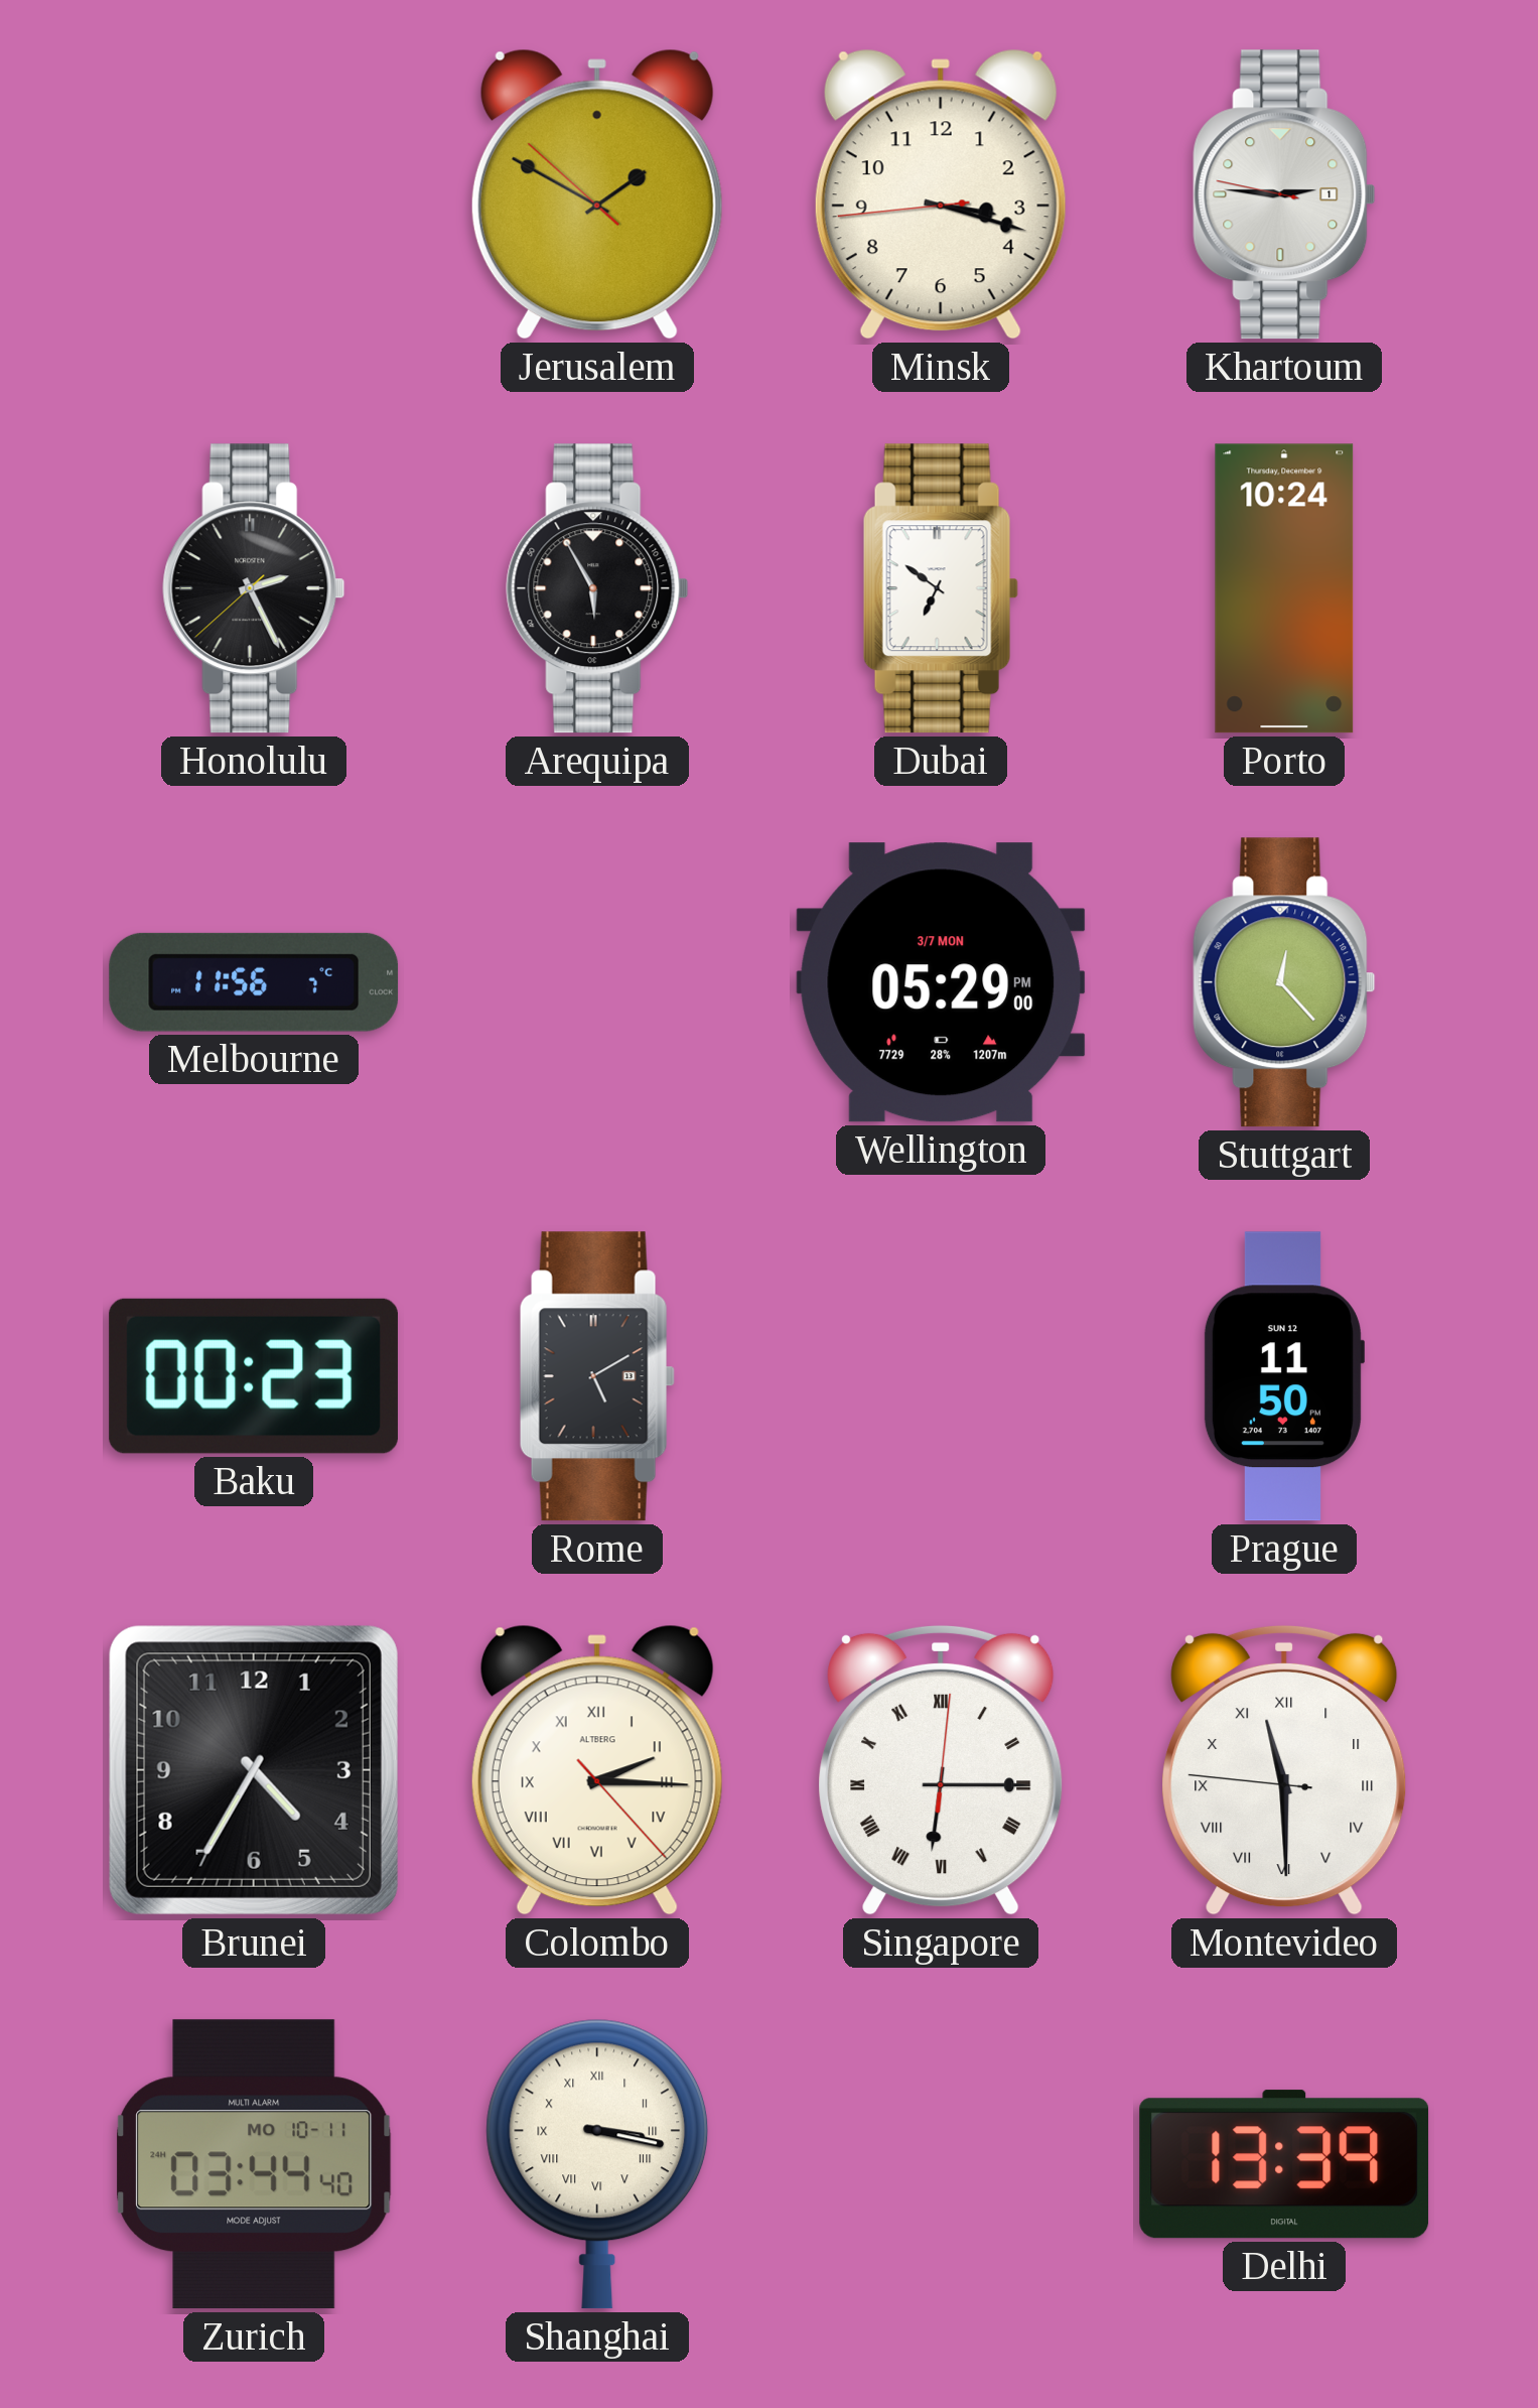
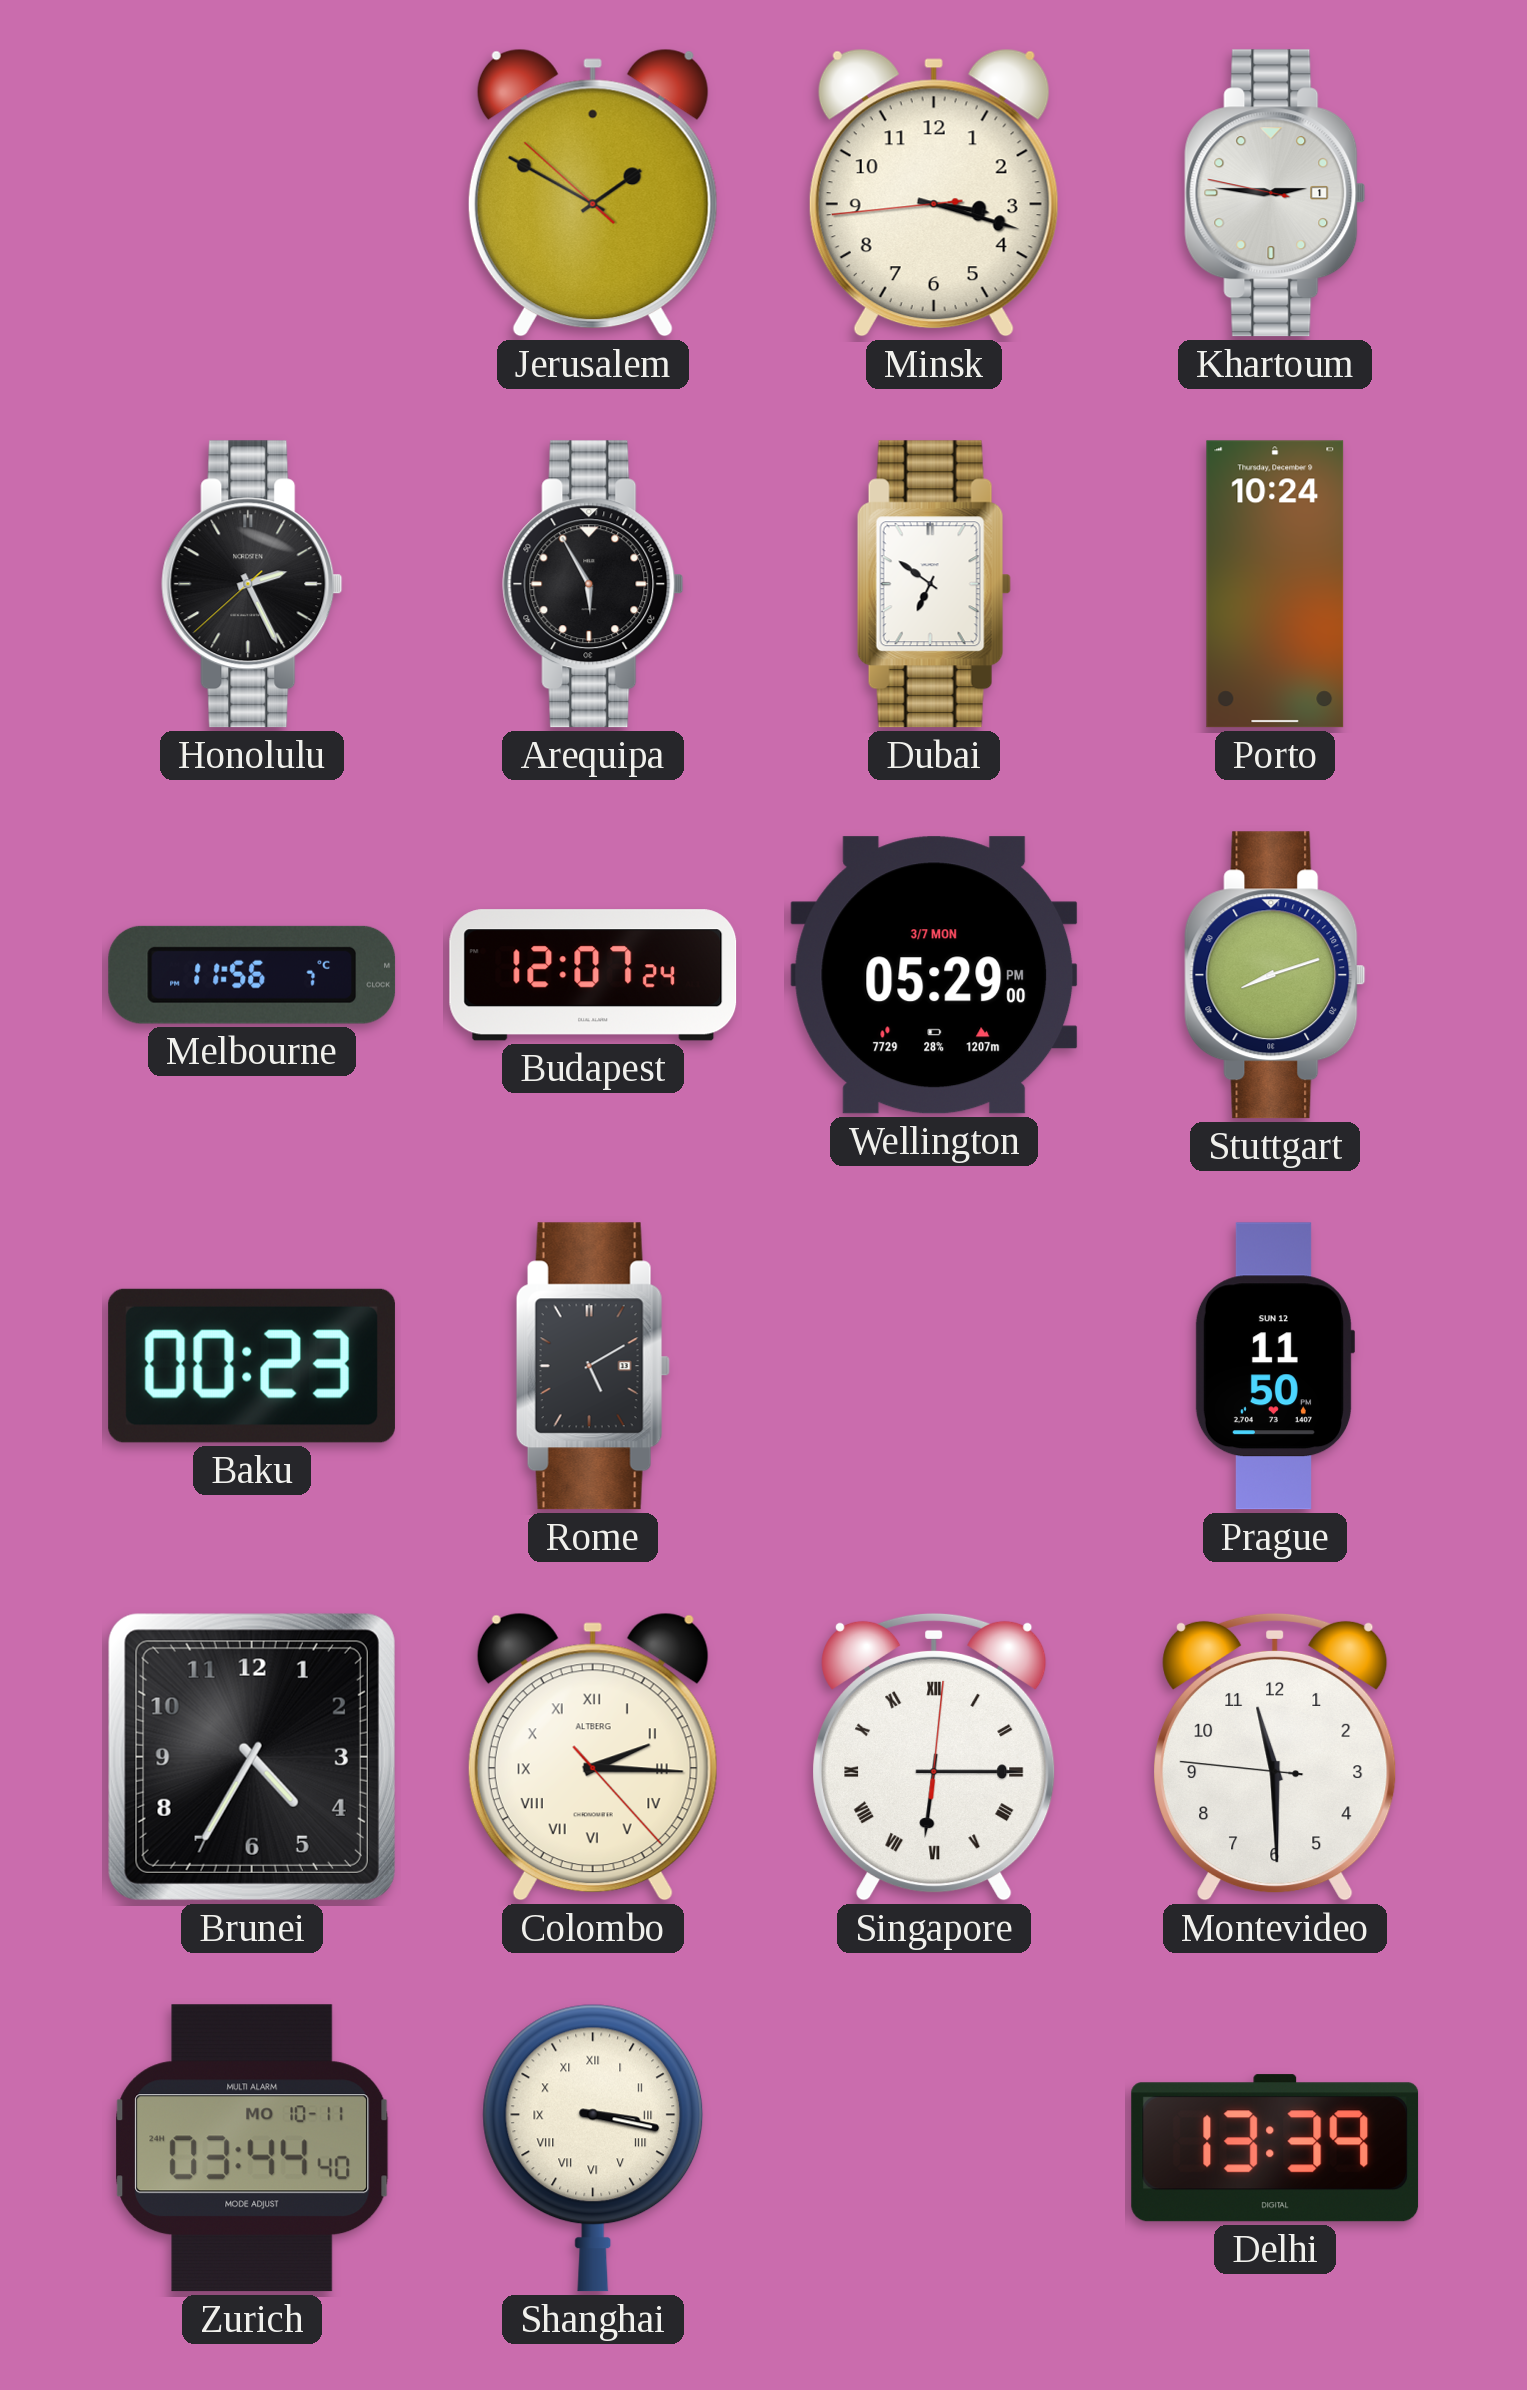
Budapest: none -> 12:07 (593, 975)
Stuttgart: 12:23 -> 8:12 (1275, 975)
Montevideo numerals: Roman -> Arabic (1275, 1757)
